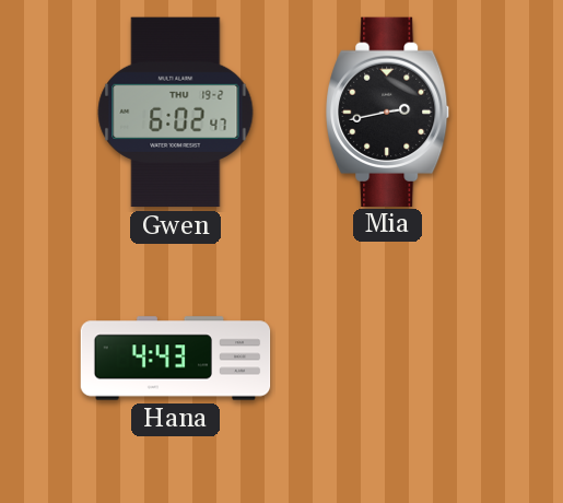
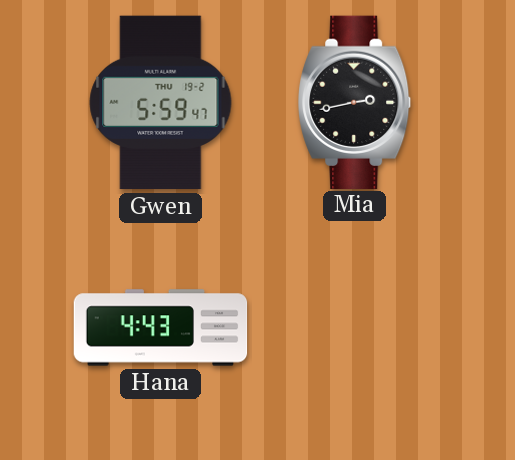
Gwen: 6:02 -> 5:59 (161, 103)
